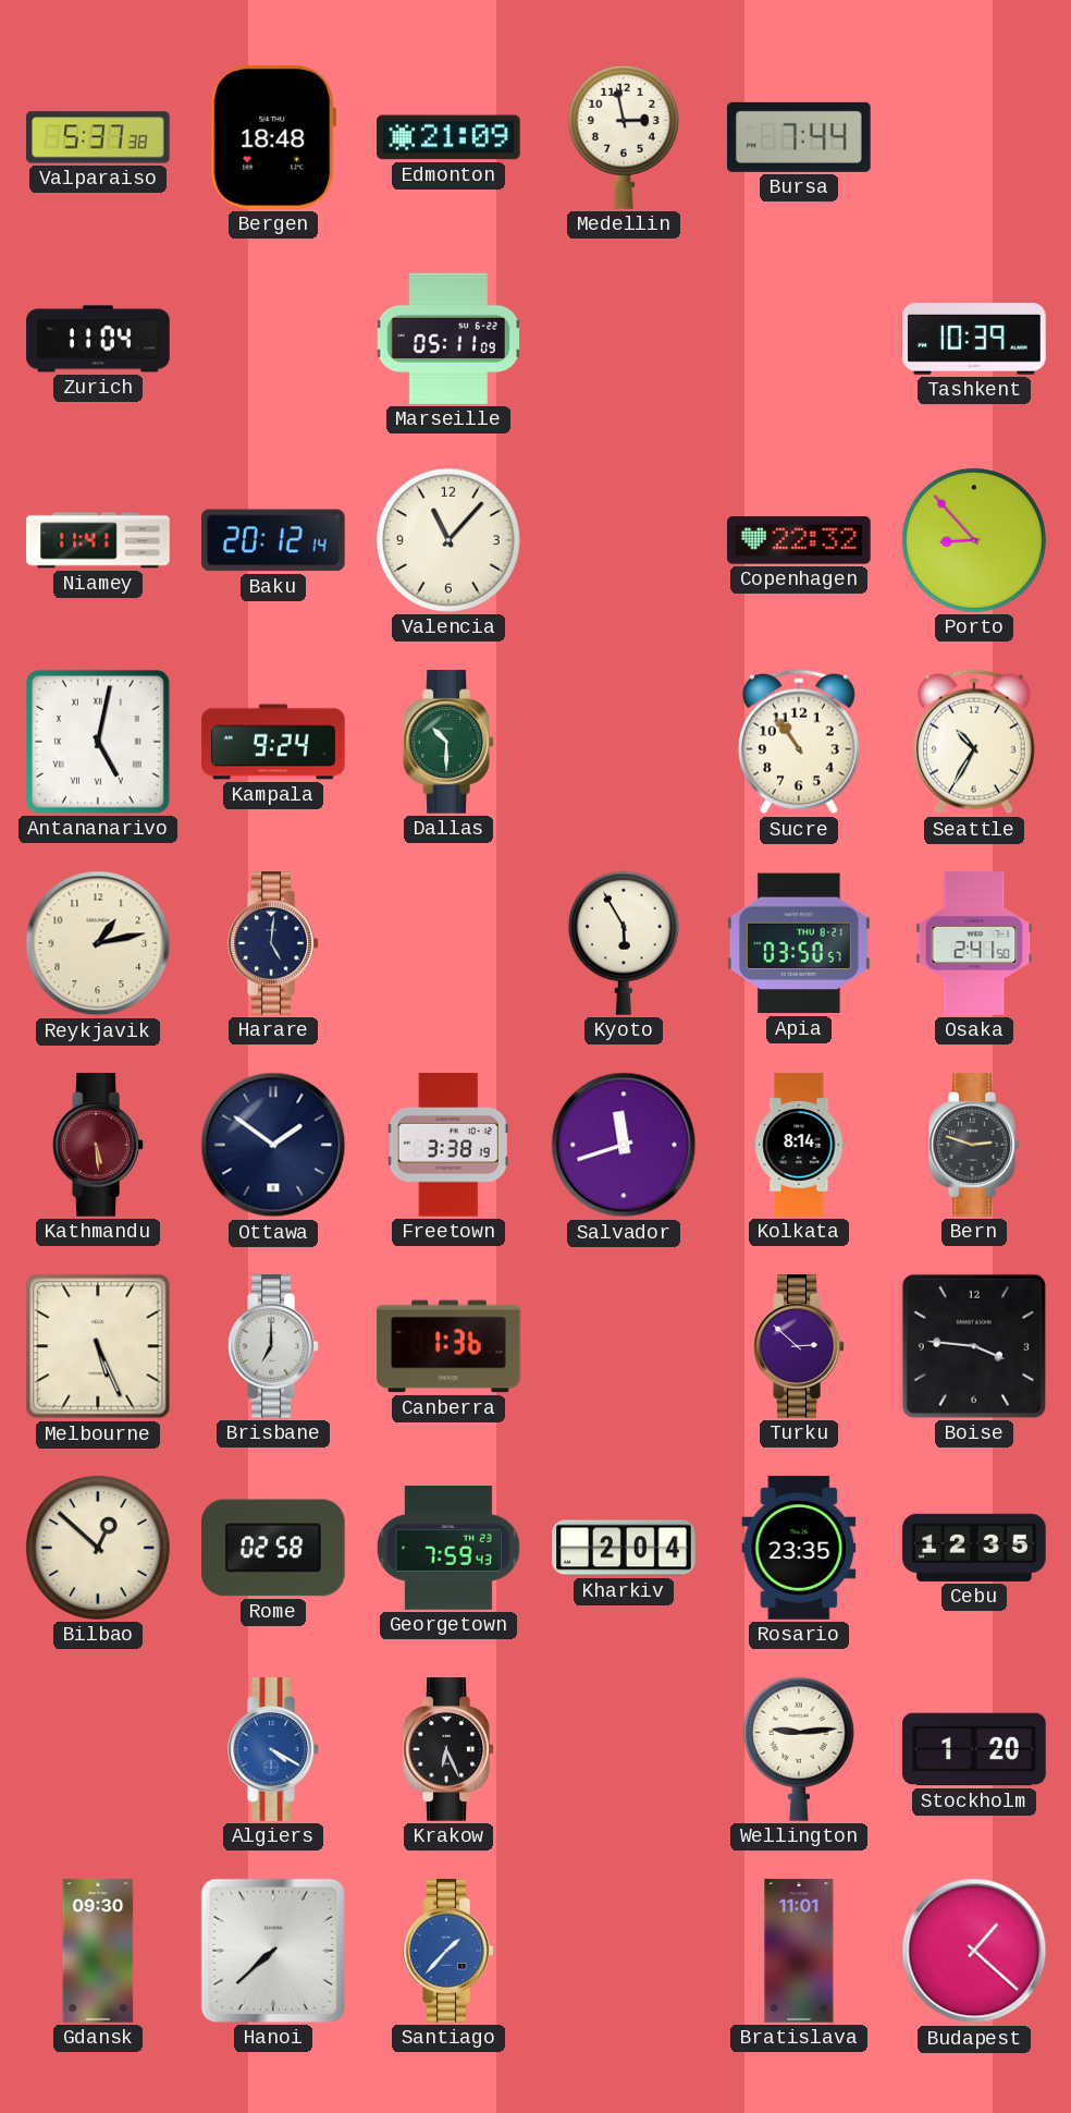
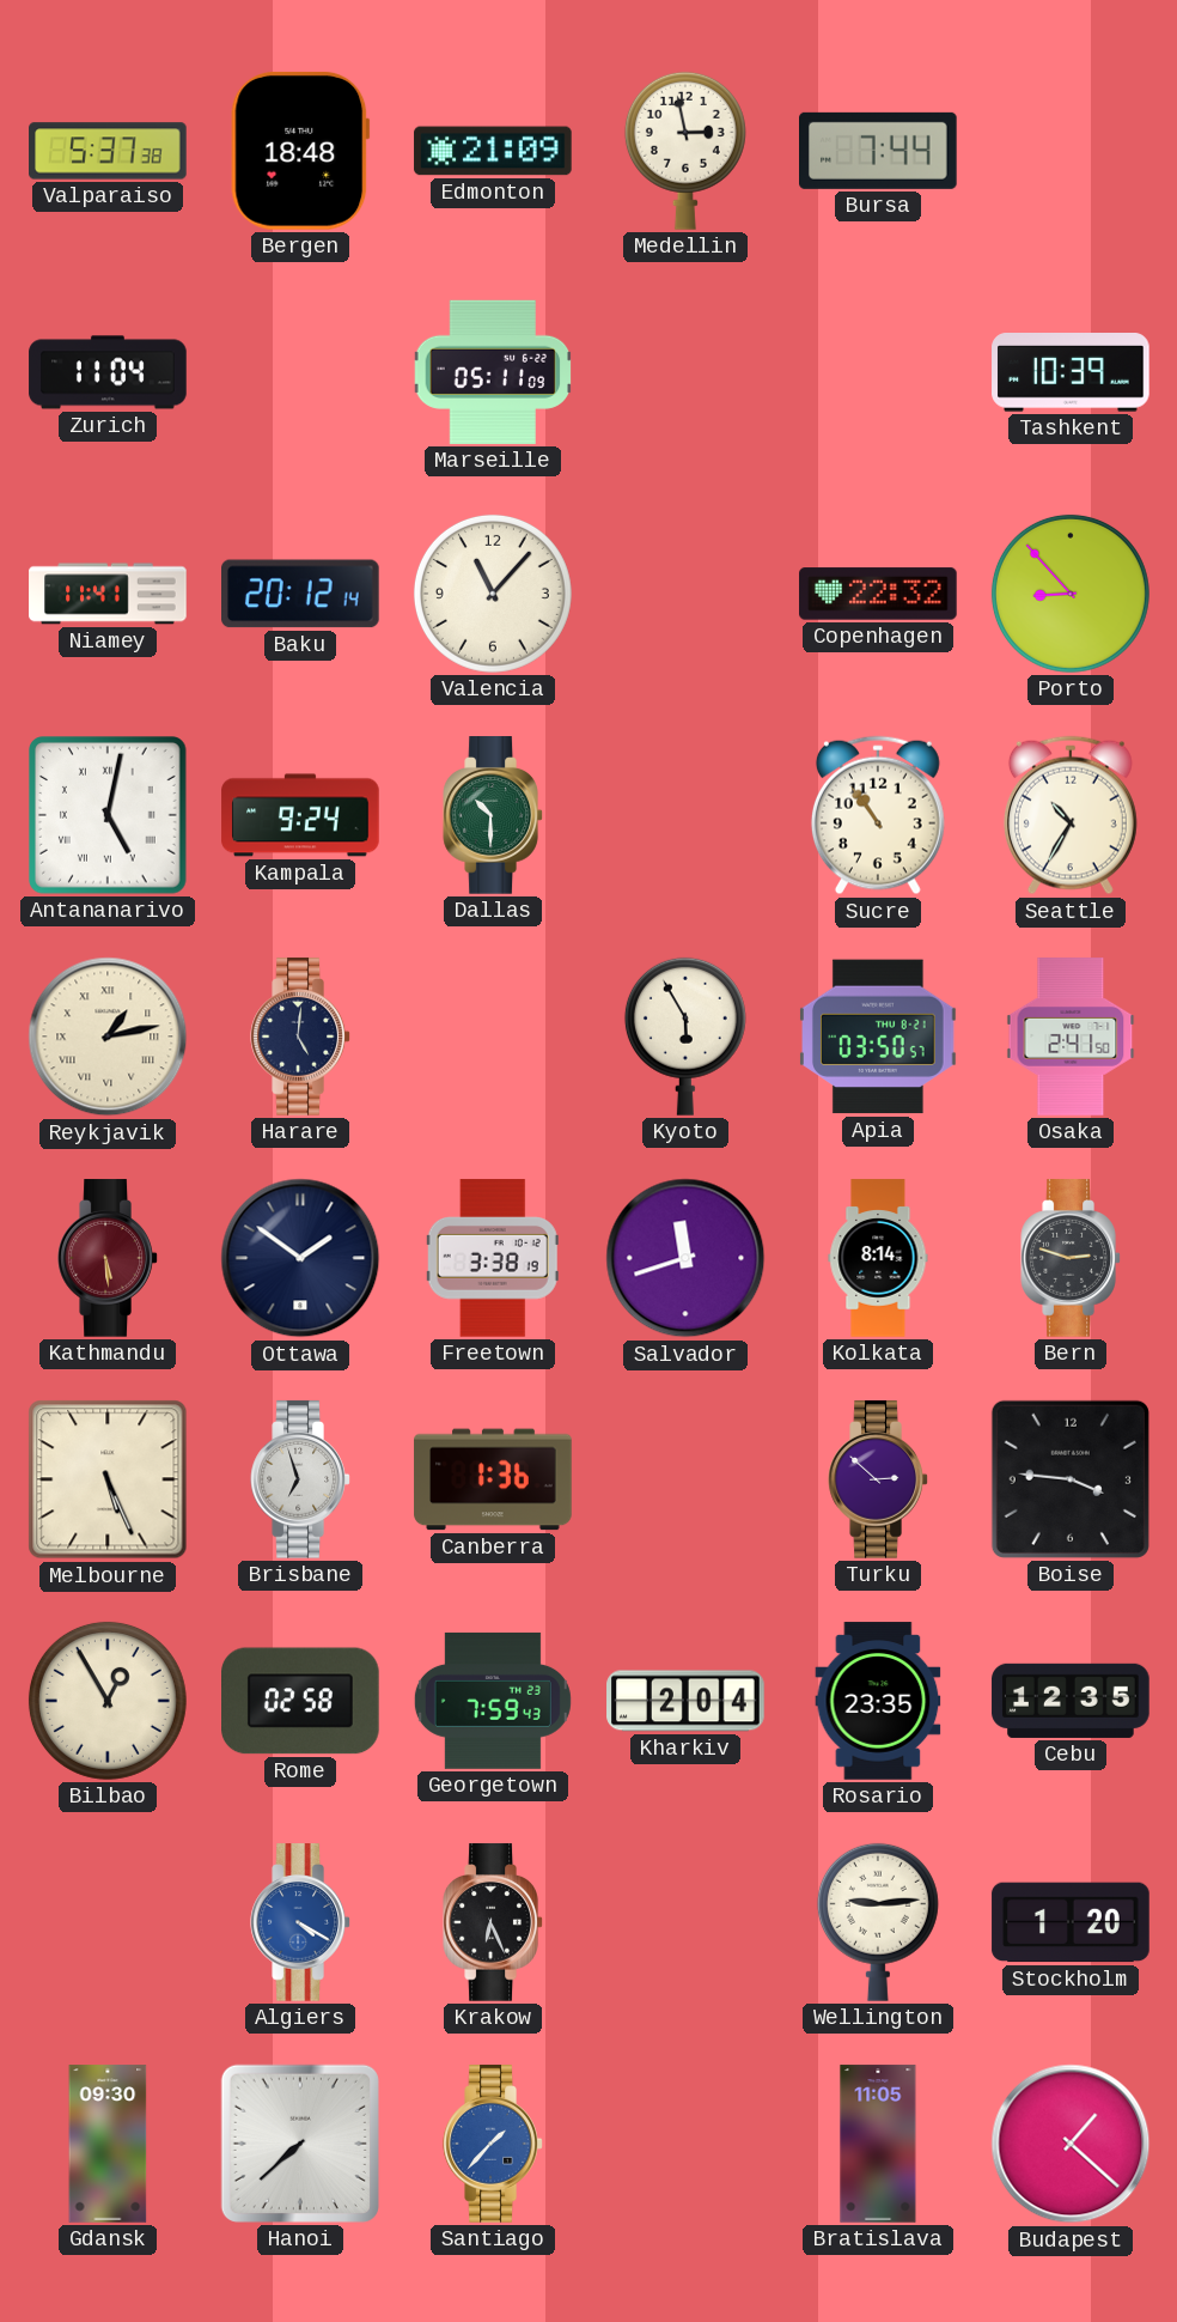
Reykjavik numerals: Arabic -> Roman (108, 1037)
Brisbane: 7:00 -> 6:57 (300, 1479)
Bilbao: 12:52 -> 12:55 (108, 1701)
Bratislava: 11:01 -> 11:05 (878, 2144)
